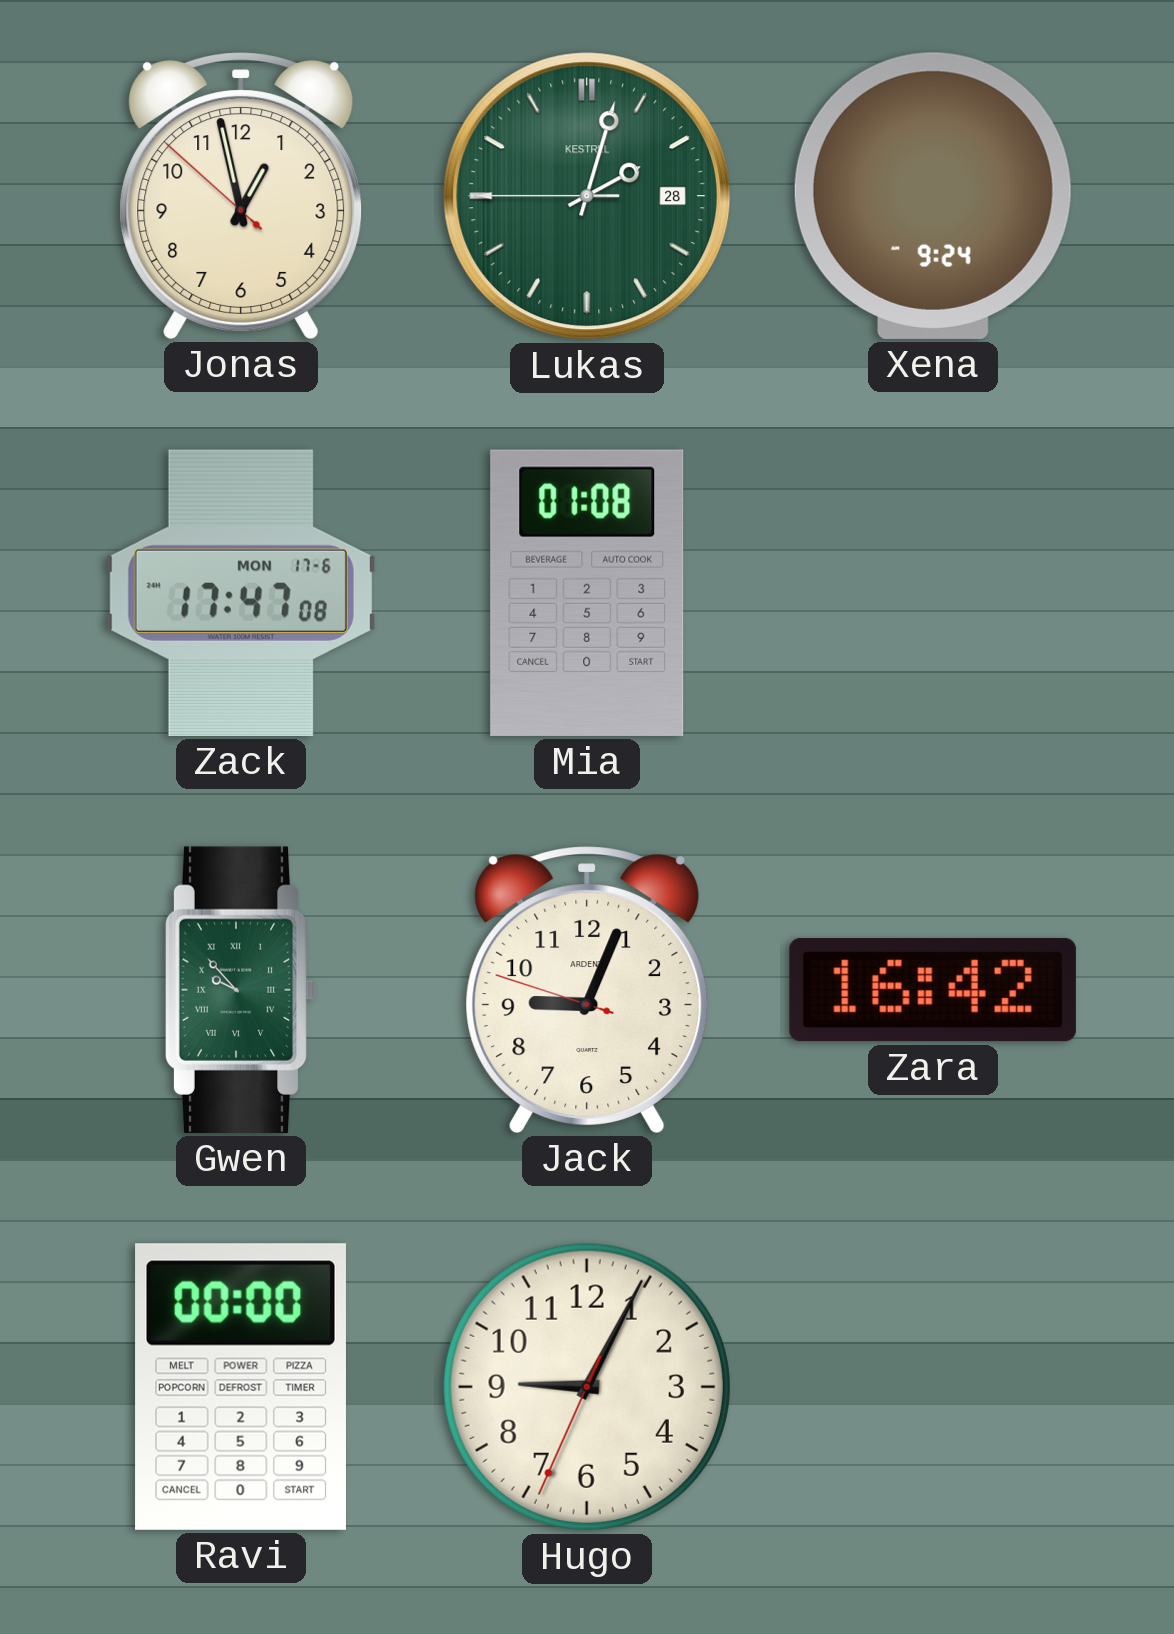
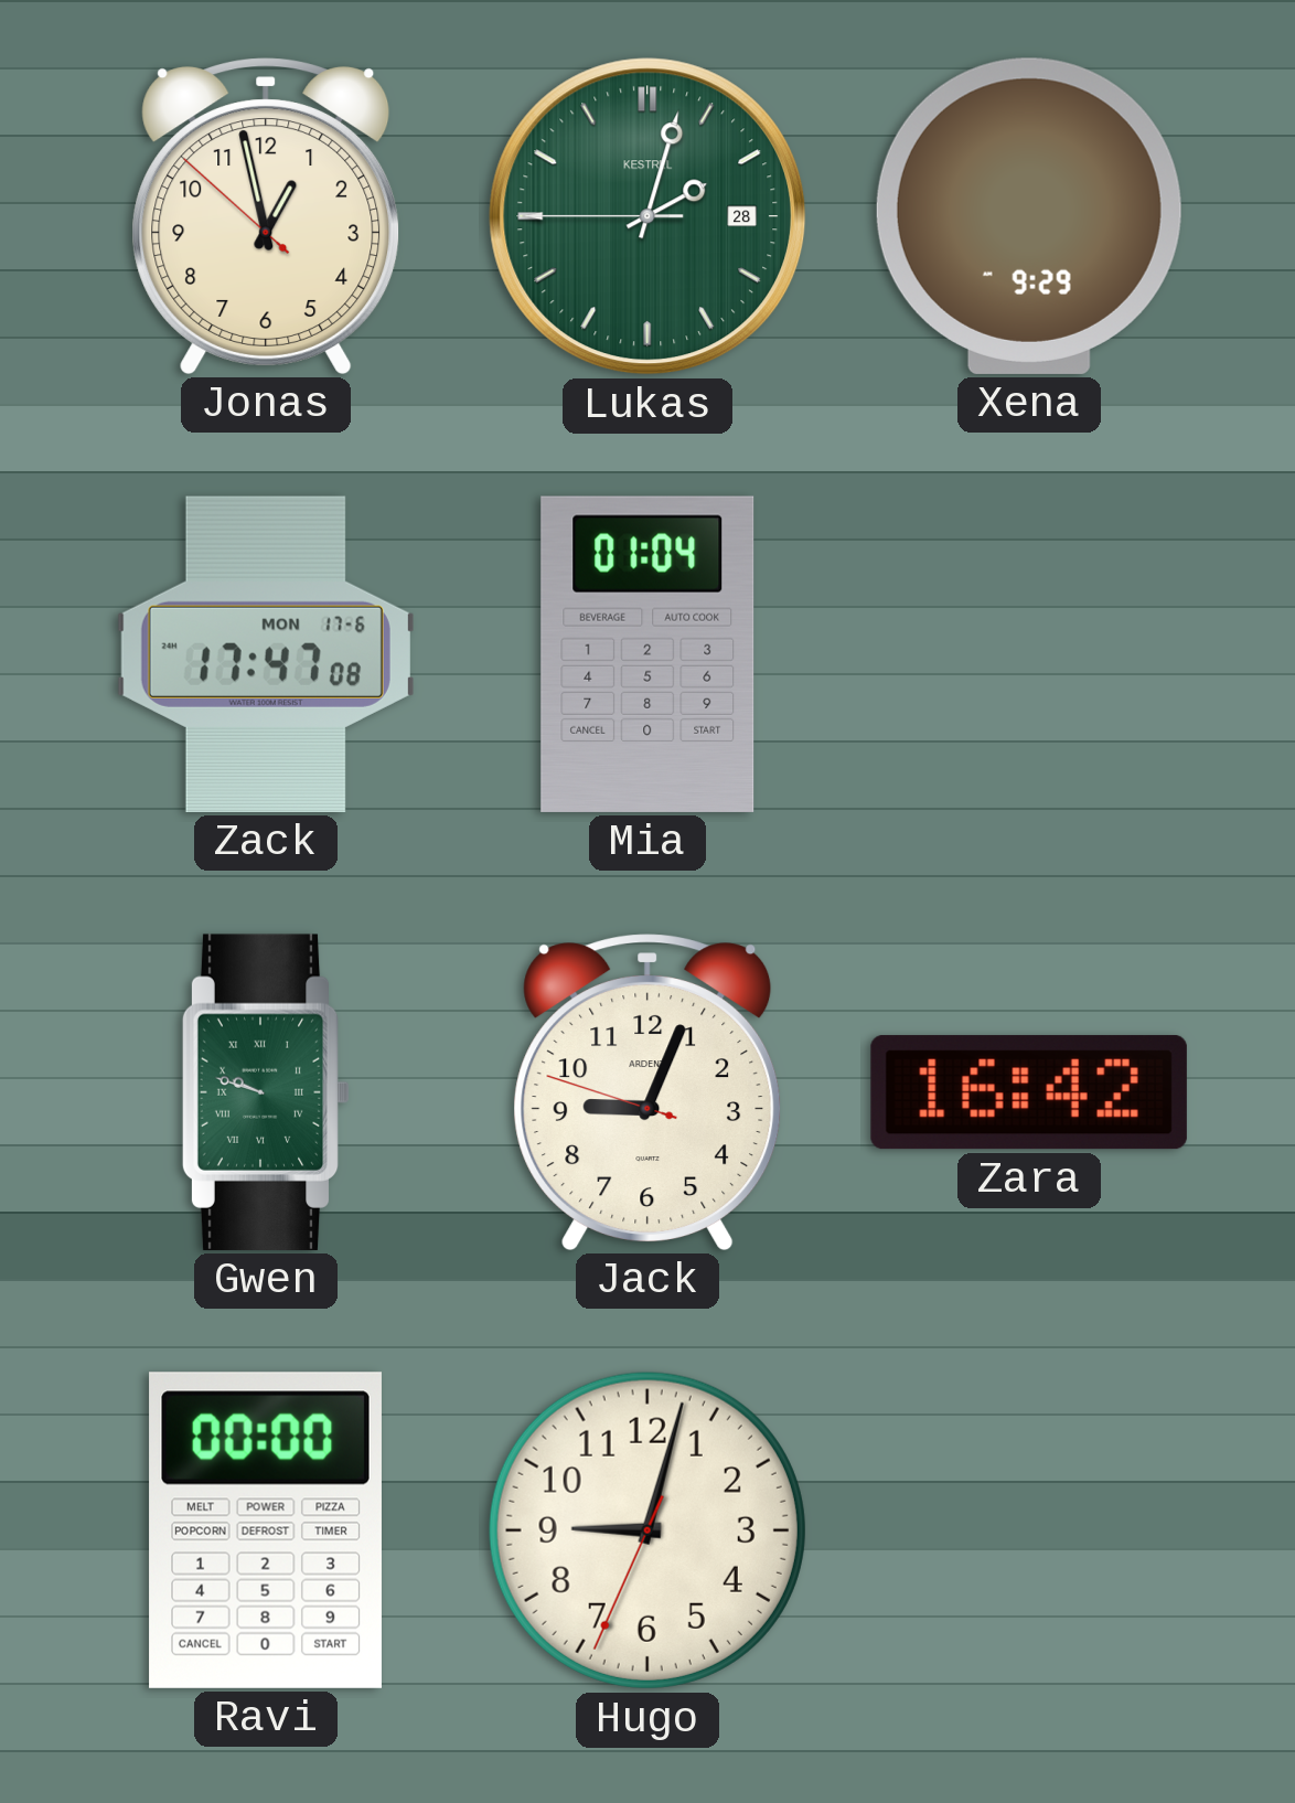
Xena: 9:24 -> 9:29 (1029, 216)
Mia: 01:08 -> 01:04 (647, 654)
Gwen: 9:53 -> 9:48 (266, 1092)
Hugo: 9:04 -> 9:02 (647, 1530)
